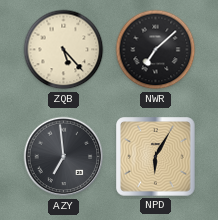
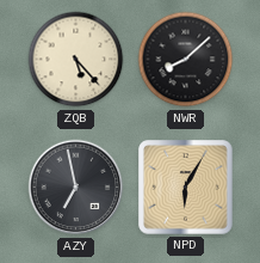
NWR: 7:08 -> 8:08 (186, 60)
AZY: 6:59 -> 6:58 (76, 188)
